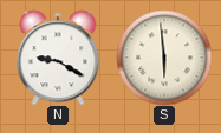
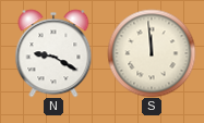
S: 5:59 -> 11:59 (152, 53)
